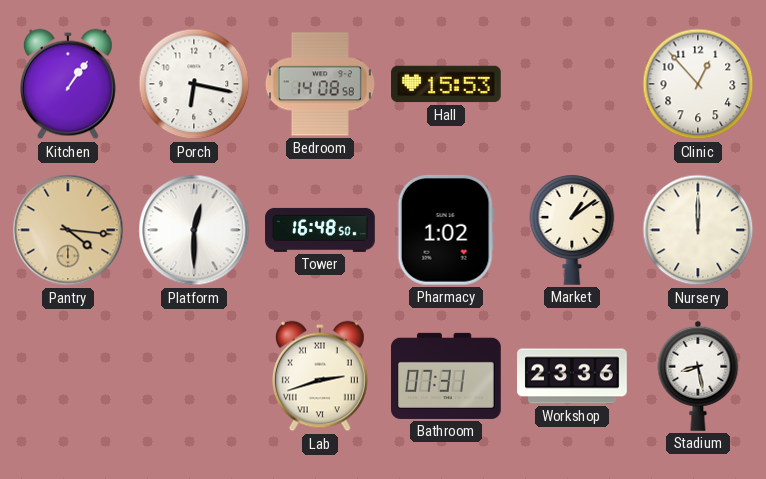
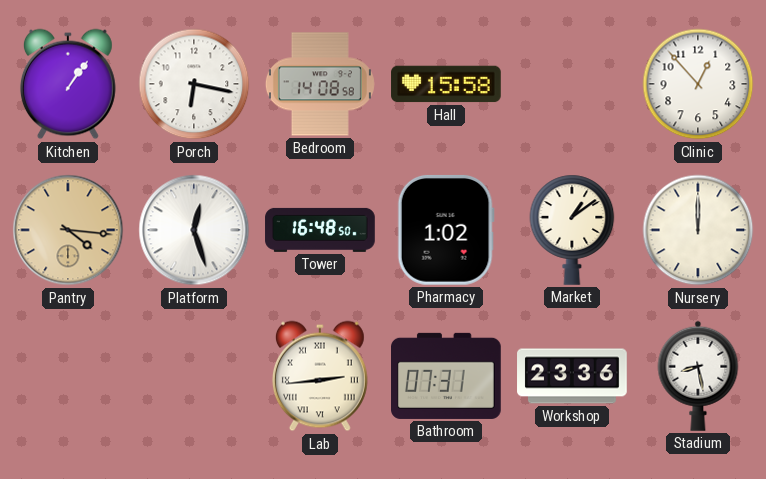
Hall: 15:53 -> 15:58 (446, 84)
Platform: 12:30 -> 12:27 (194, 230)
Lab: 2:42 -> 2:44 (320, 376)
